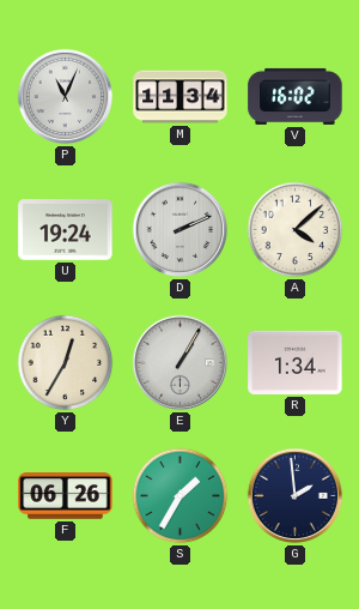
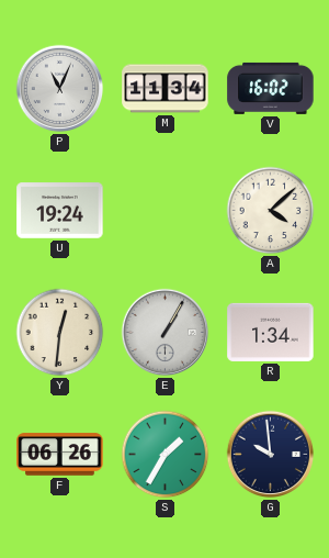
D: 2:11 -> none (181, 230)
Y: 12:35 -> 12:31 (60, 333)
G: 1:59 -> 9:59 (271, 455)
